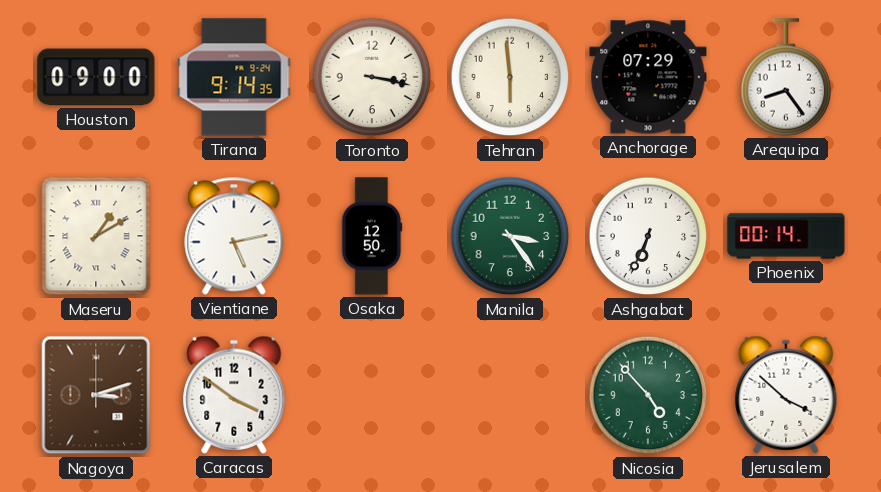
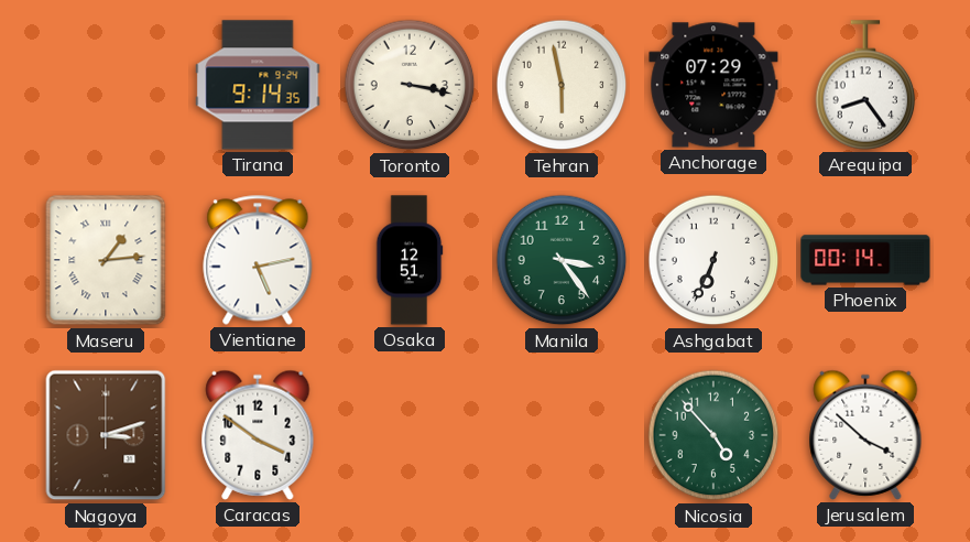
Houston: 09:00 -> none (96, 77)
Tehran: 5:59 -> 5:58 (562, 85)
Maseru: 1:10 -> 1:14 (106, 260)
Osaka: 12:50 -> 12:51 (410, 260)
